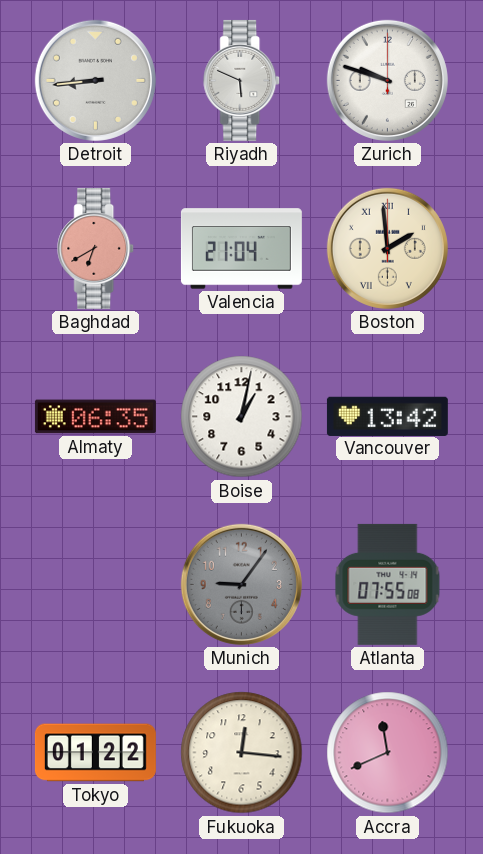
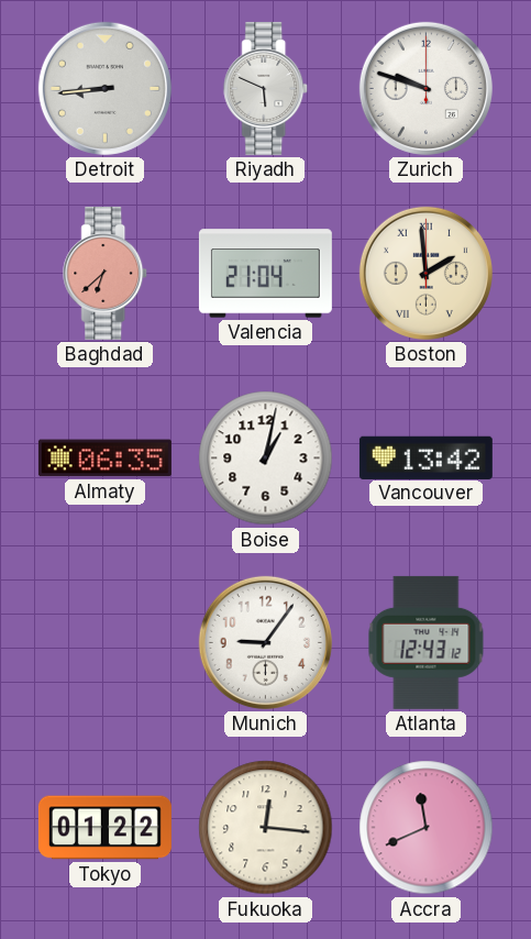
Baghdad: 6:40 -> 6:38 (106, 273)
Munich dial: grey -> white (265, 642)
Atlanta: 07:55 -> 12:43 (427, 642)
